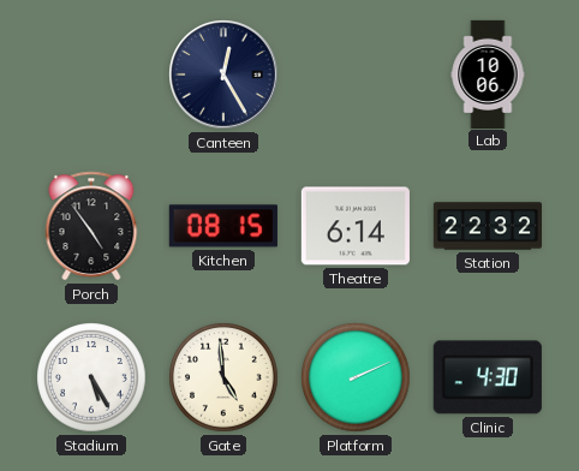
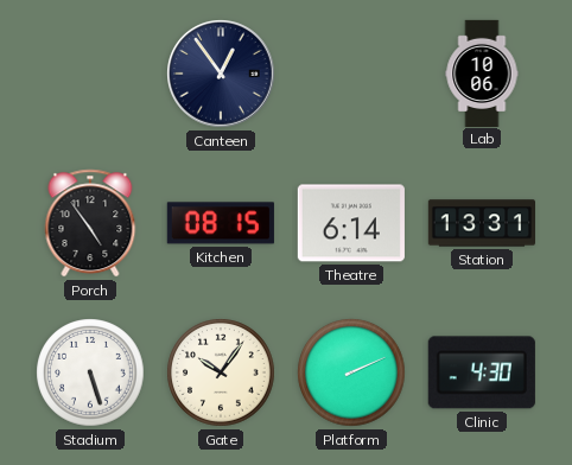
Canteen: 12:25 -> 12:54 (222, 75)
Station: 22:32 -> 13:31 (481, 223)
Stadium: 5:25 -> 5:27 (90, 372)
Gate: 4:59 -> 10:06 (221, 372)
